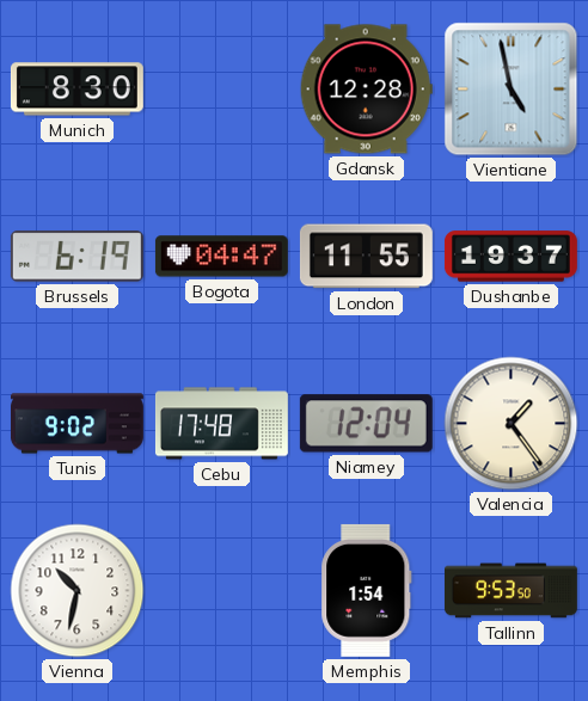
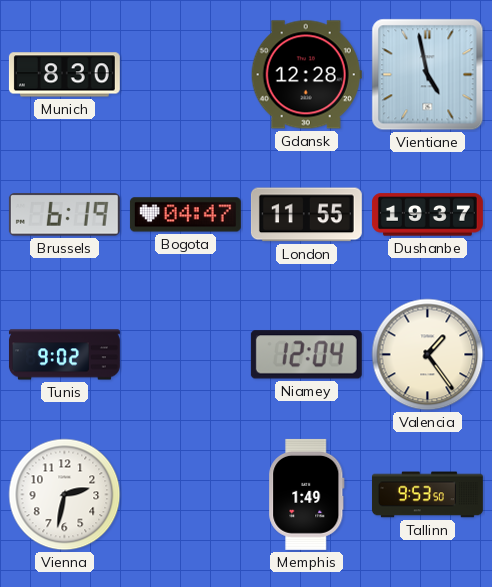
Cebu: 17:48 -> none (221, 424)
Vienna: 10:32 -> 2:32 (65, 495)
Memphis: 1:54 -> 1:49 (307, 494)
